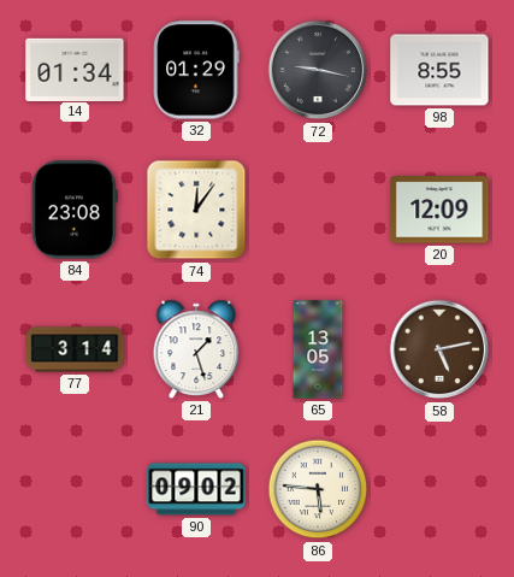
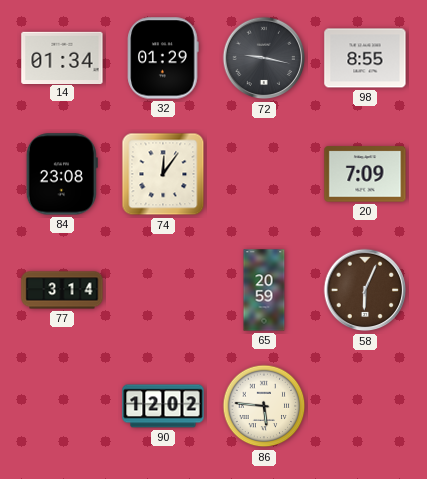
20: 12:09 -> 7:09 (365, 174)
21: 1:27 -> none (196, 349)
65: 13:05 -> 20:59 (264, 290)
58: 5:13 -> 6:04 (365, 290)
90: 09:02 -> 12:02 (163, 406)
